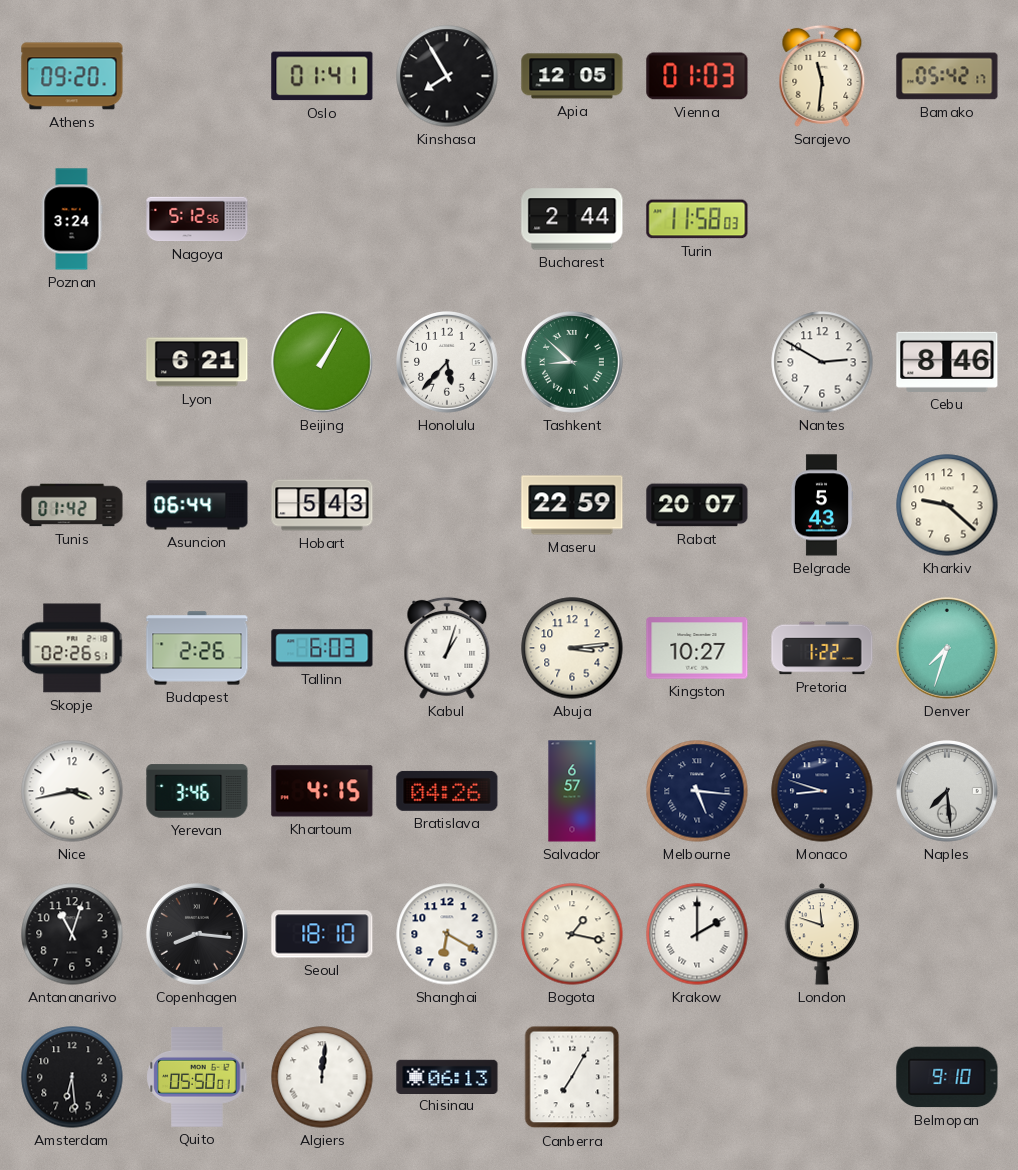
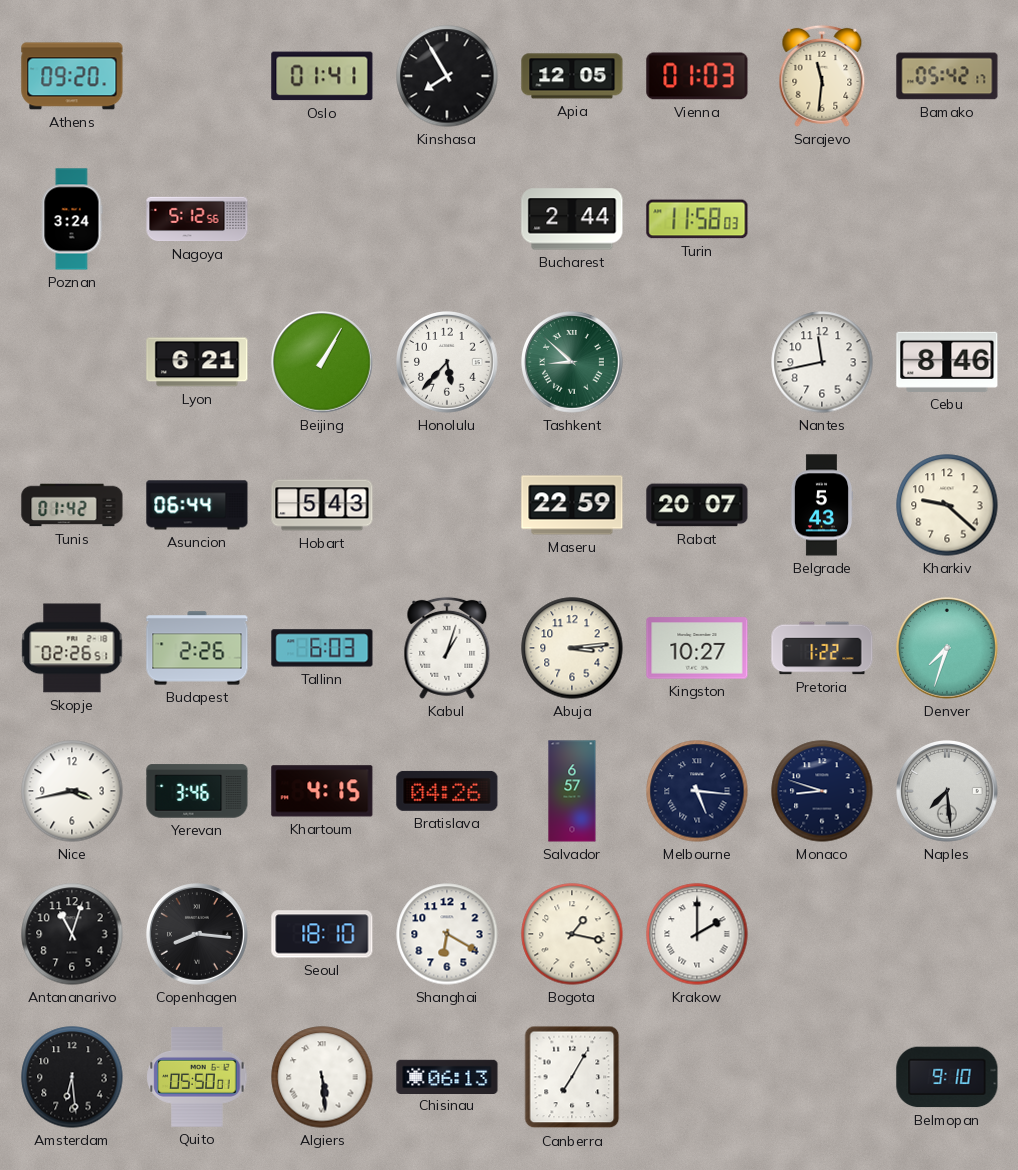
Nantes: 2:50 -> 11:43 (822, 362)
London: 11:48 -> none (822, 934)
Algiers: 12:01 -> 5:29 (322, 1077)
